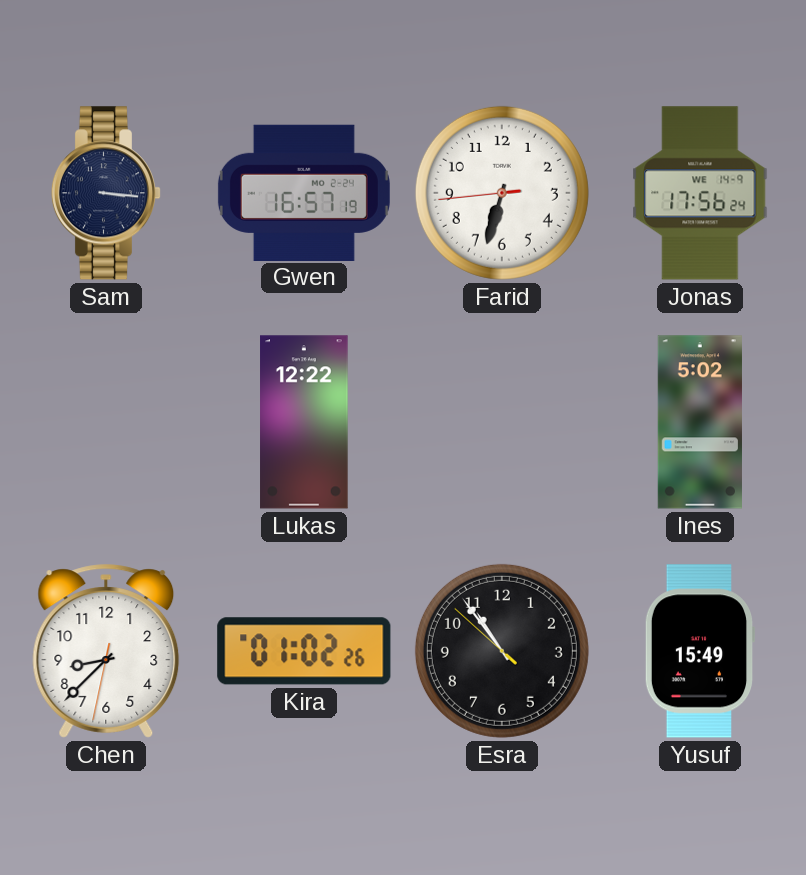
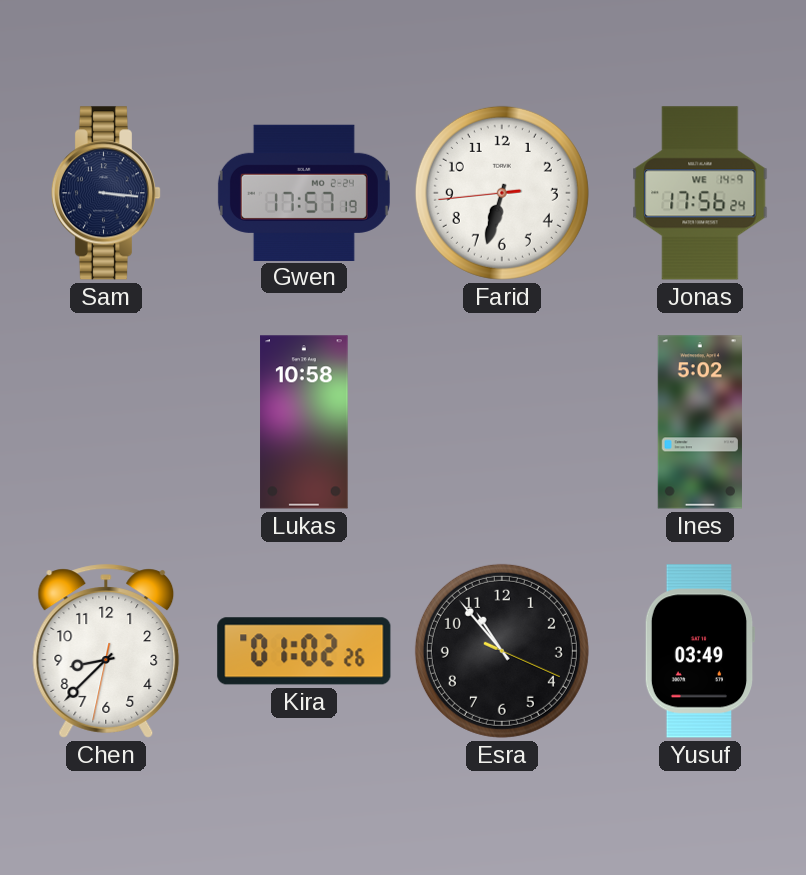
Gwen: 16:57 -> 17:57 (304, 192)
Lukas: 12:22 -> 10:58 (304, 422)
Esra: 10:53:52 -> 10:53:19 (502, 651)
Yusuf: 15:49 -> 03:49 (700, 651)
